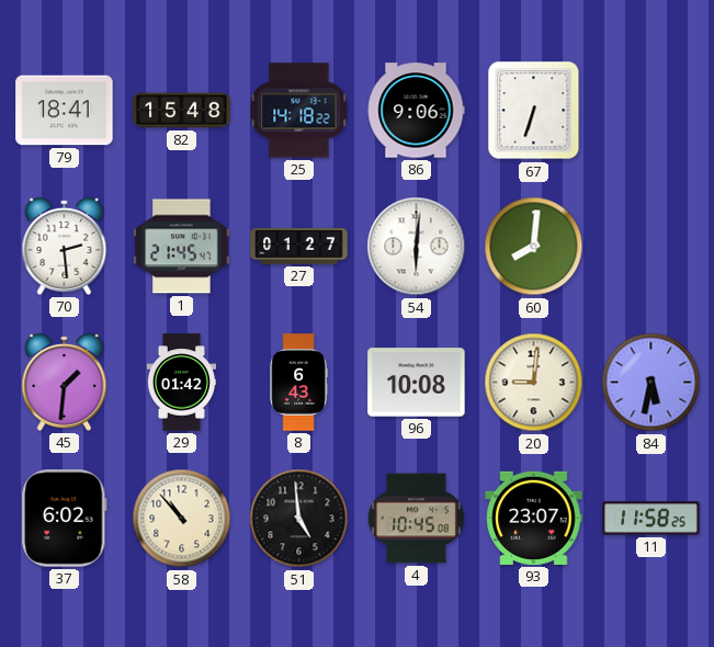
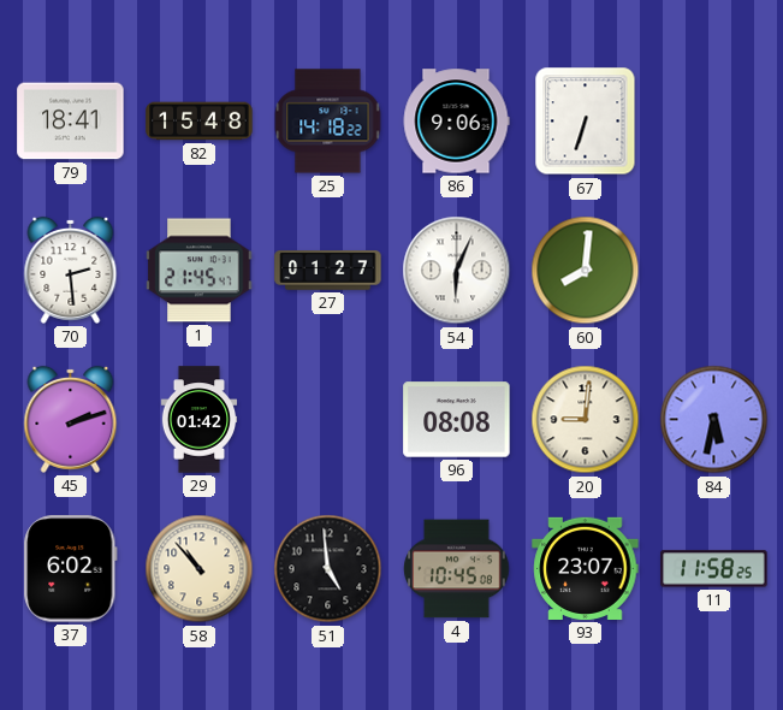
54: 6:01 -> 6:04 (457, 271)
45: 1:31 -> 2:12 (71, 419)
8: 6:43 -> none (298, 383)
96: 10:08 -> 08:08 (457, 420)
